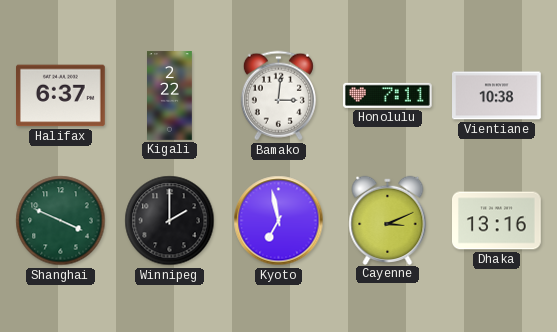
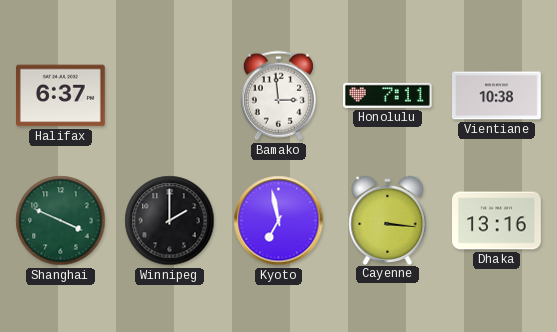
Kigali: 2:22 -> none (170, 96)
Bamako: 3:01 -> 2:59 (278, 96)
Cayenne: 3:11 -> 3:16 (388, 220)
